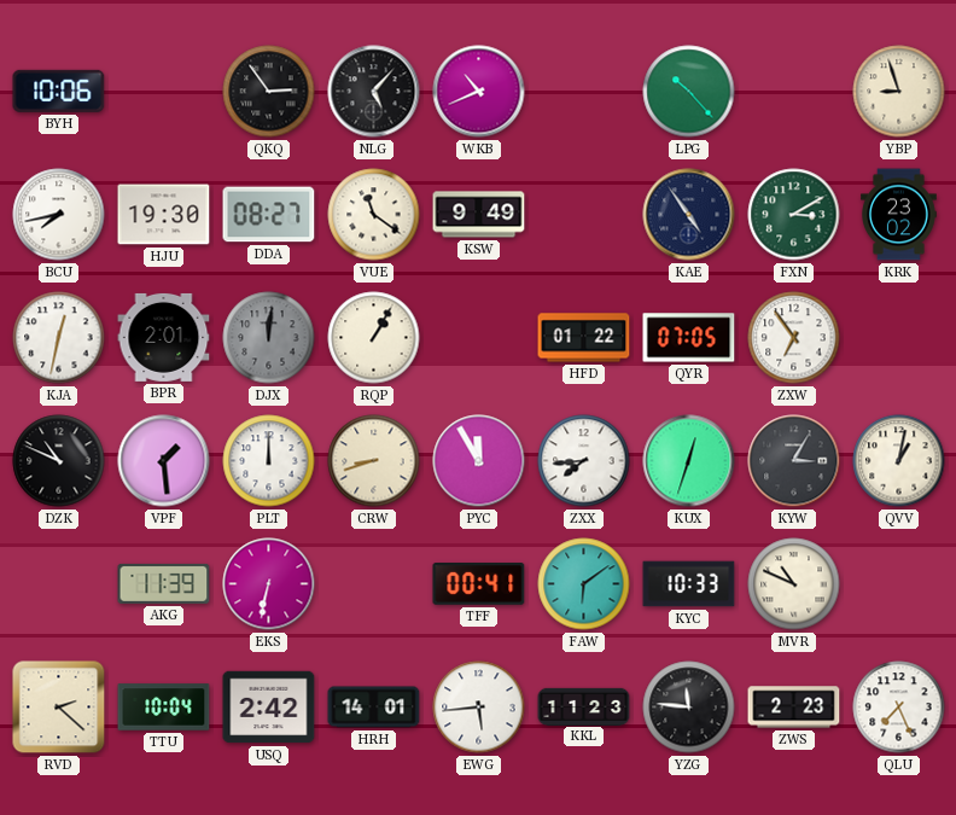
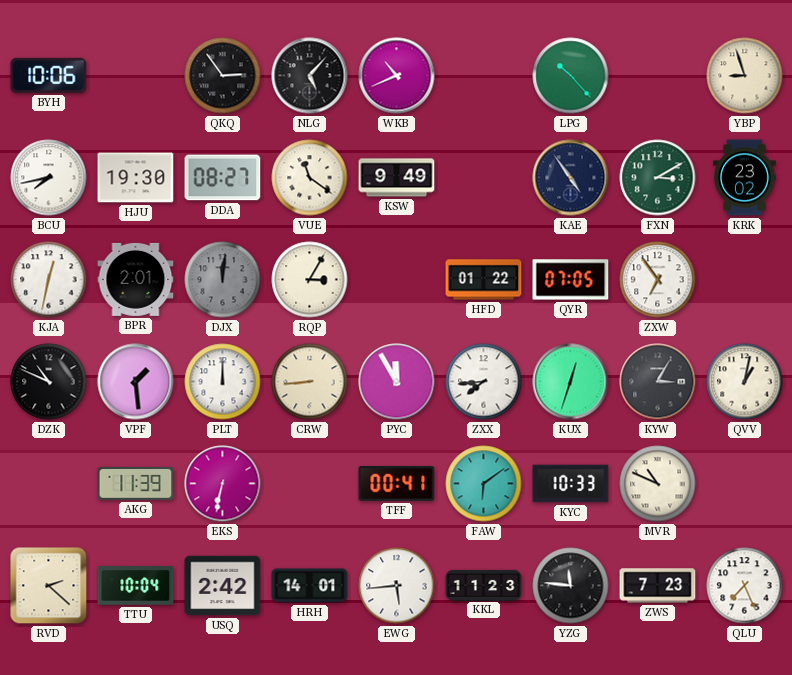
RQP: 1:05 -> 3:05 (310, 280)
CRW: 8:42 -> 8:44 (310, 382)
ZWS: 2:23 -> 7:23 (658, 586)
